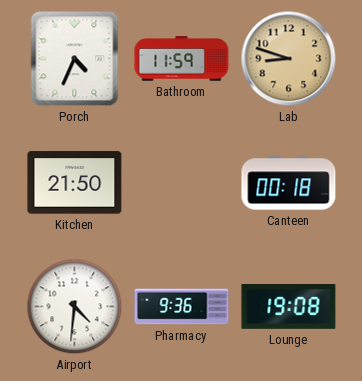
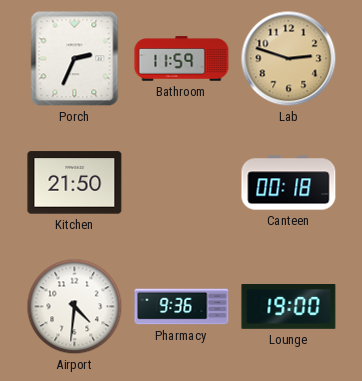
Porch: 4:34 -> 2:34 (75, 59)
Lab: 8:48 -> 2:48 (289, 59)
Lounge: 19:08 -> 19:00 (289, 307)
